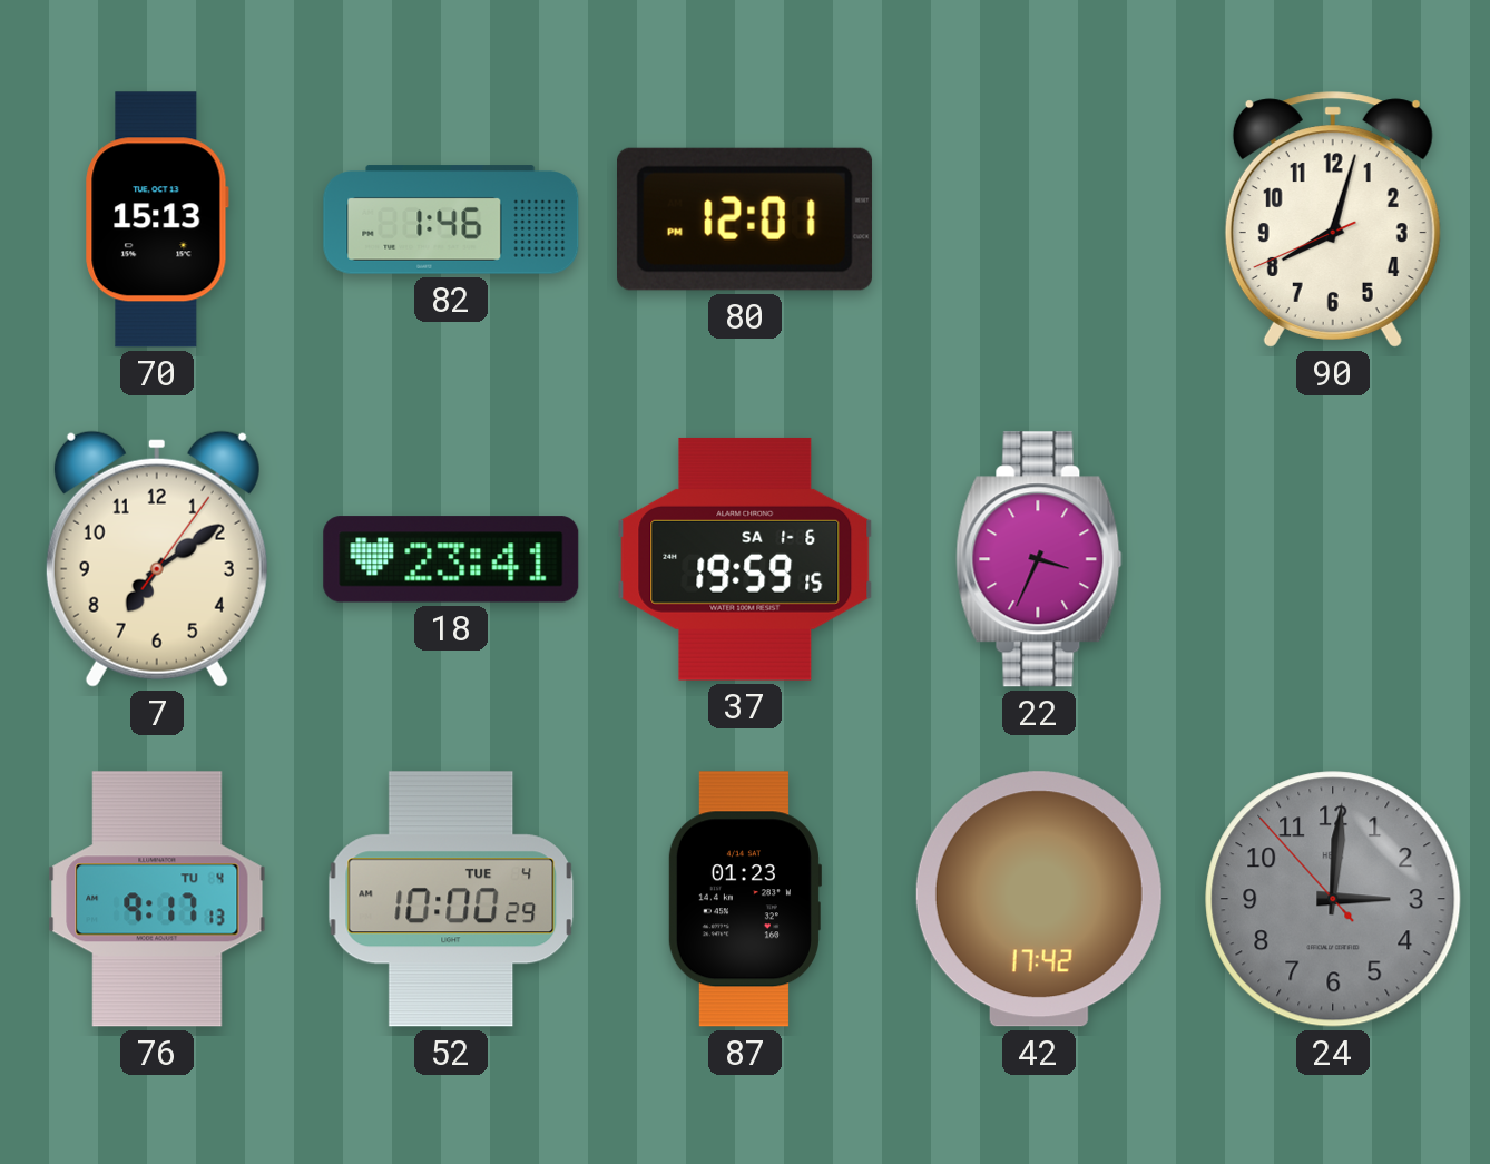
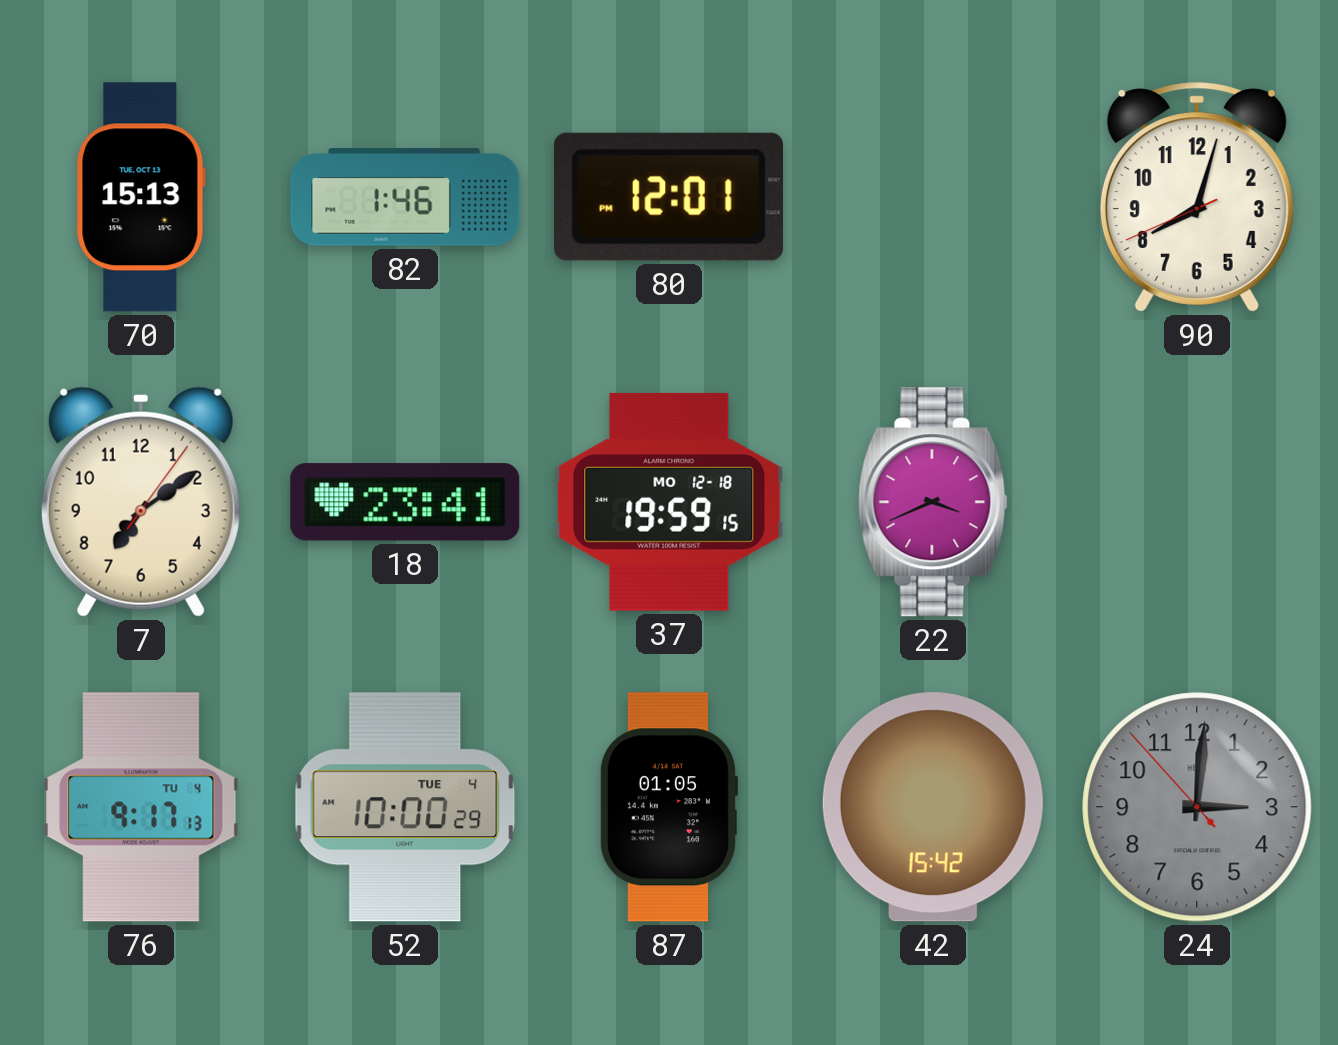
37 date: SA 1-6 -> MO 12-18 (669, 502)
22: 3:34 -> 3:41 (933, 502)
87: 01:23 -> 01:05 (668, 807)
42: 17:42 -> 15:42 (933, 807)
